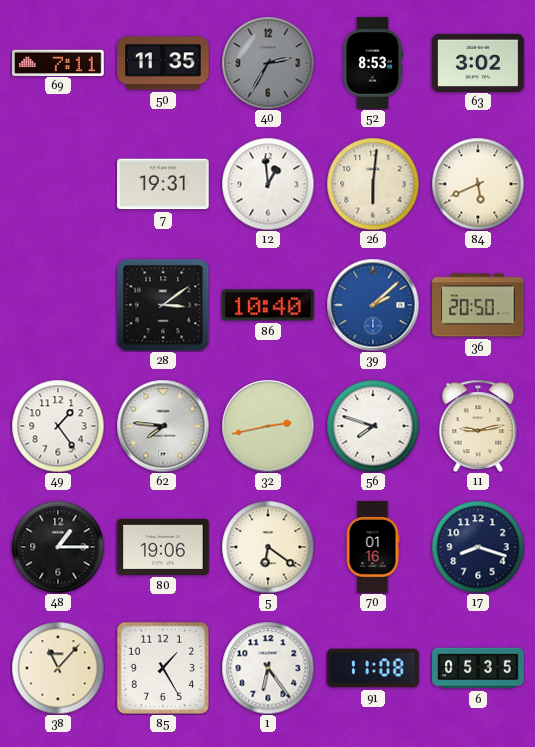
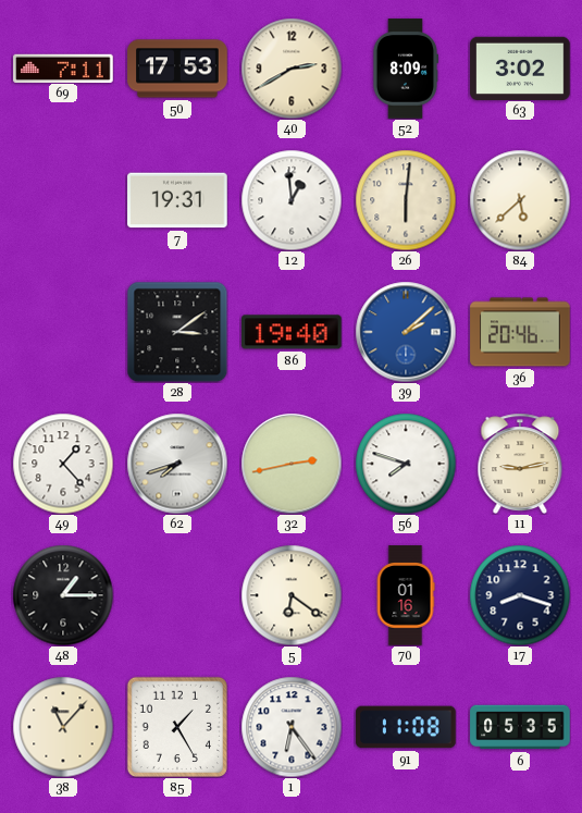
50: 11:35 -> 17:53 (177, 69)
40: 2:35 -> 2:40 (292, 69)
40 dial: grey -> cream (292, 69)
52: 8:53 -> 8:09 (405, 69)
84: 5:41 -> 5:38 (520, 200)
86: 10:40 -> 19:40 (293, 332)
36: 20:50 -> 20:46 (520, 332)
49: 1:24 -> 1:23 (63, 464)
62: 7:46 -> 7:42 (177, 464)
80: 19:06 -> none (163, 547)
